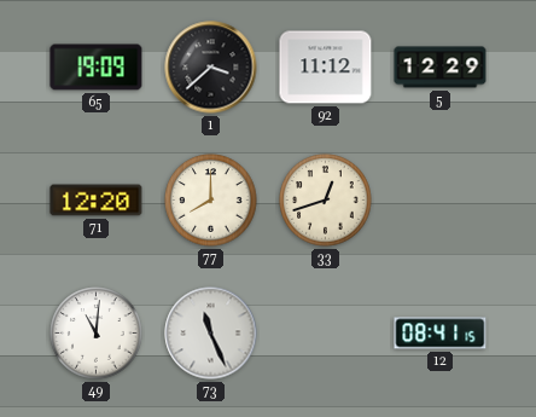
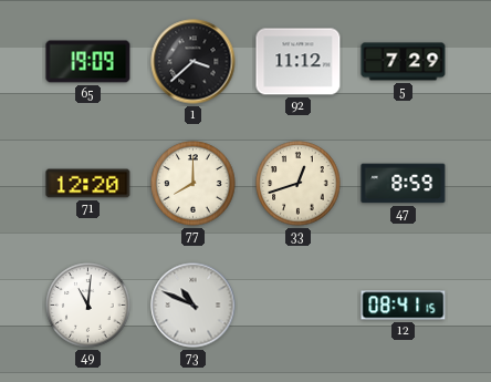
5: 12:29 -> 7:29 (404, 62)
47: none -> 8:59 (404, 184)
73: 11:26 -> 10:49 (194, 306)
